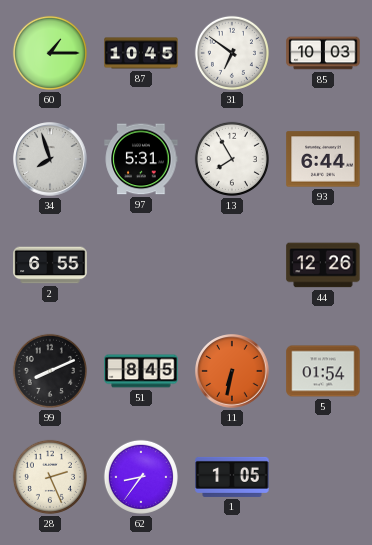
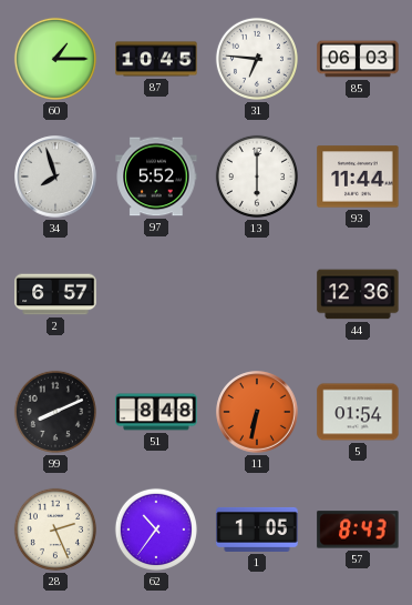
31: 6:51 -> 6:46 (257, 59)
85: 10:03 -> 06:03 (358, 59)
97: 5:31 -> 5:52 (156, 177)
13: 7:55 -> 6:00 (257, 177)
93: 6:44 -> 11:44 (358, 177)
2: 6:55 -> 6:57 (55, 294)
44: 12:26 -> 12:36 (358, 294)
51: 8:45 -> 8:48 (156, 412)
62: 8:36 -> 10:36 (156, 530)
57: none -> 8:43 (358, 530)
